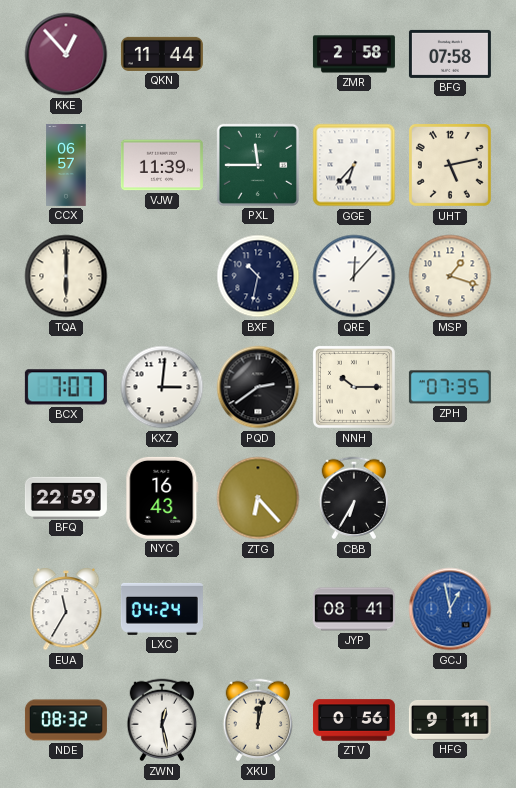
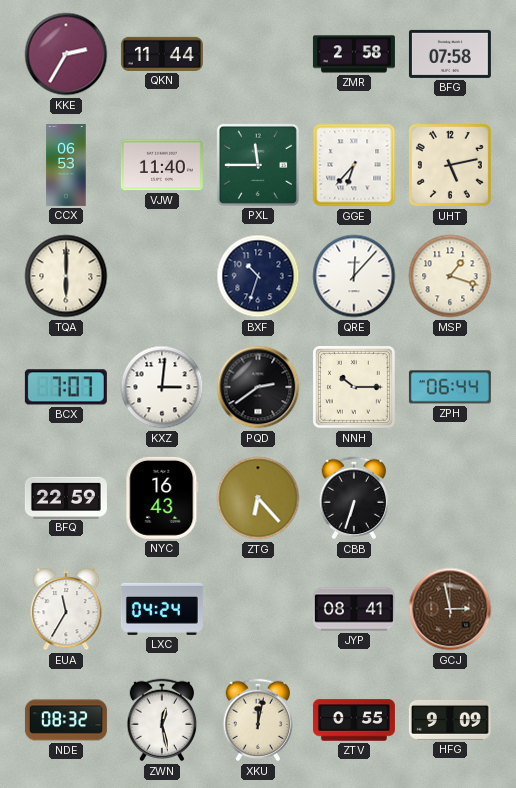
KKE: 12:53 -> 2:35 (66, 54)
CCX: 06:57 -> 06:53 (66, 165)
VJW: 11:39 -> 11:40 (162, 165)
BXF: 10:32 -> 10:33 (258, 276)
ZPH: 07:35 -> 06:44 (450, 387)
CBB: 6:35 -> 6:33 (354, 498)
GCJ: 12:58 -> 2:58 (450, 609)
GCJ dial: blue -> brown (450, 609)
ZTV: 0:56 -> 0:55 (354, 720)
HFG: 9:11 -> 9:09 (450, 721)
